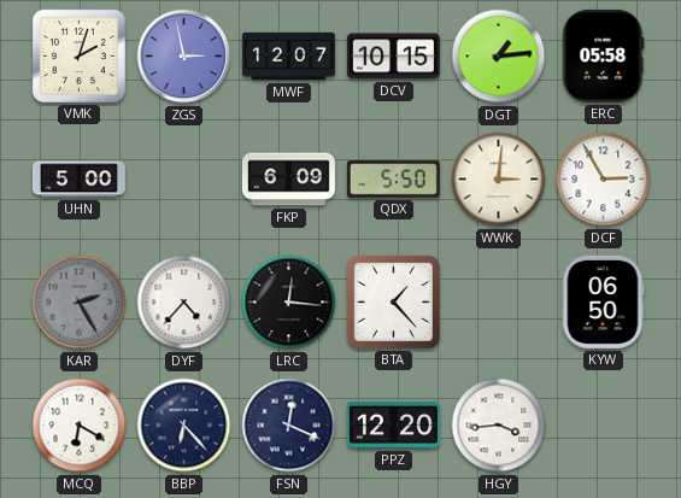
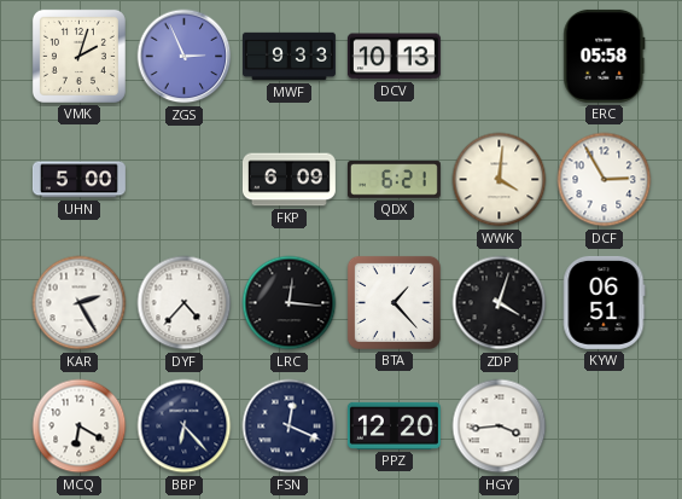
ZGS: 2:58 -> 2:56 (185, 57)
MWF: 12:07 -> 9:33 (288, 57)
DCV: 10:15 -> 10:13 (394, 57)
DGT: 1:14 -> none (499, 57)
QDX: 5:50 -> 6:21 (394, 180)
WWK: 3:01 -> 4:01 (500, 180)
KAR dial: grey -> white (80, 303)
ZDP: none -> 4:03 (500, 303)
KYW: 06:50 -> 06:51 (604, 302)
